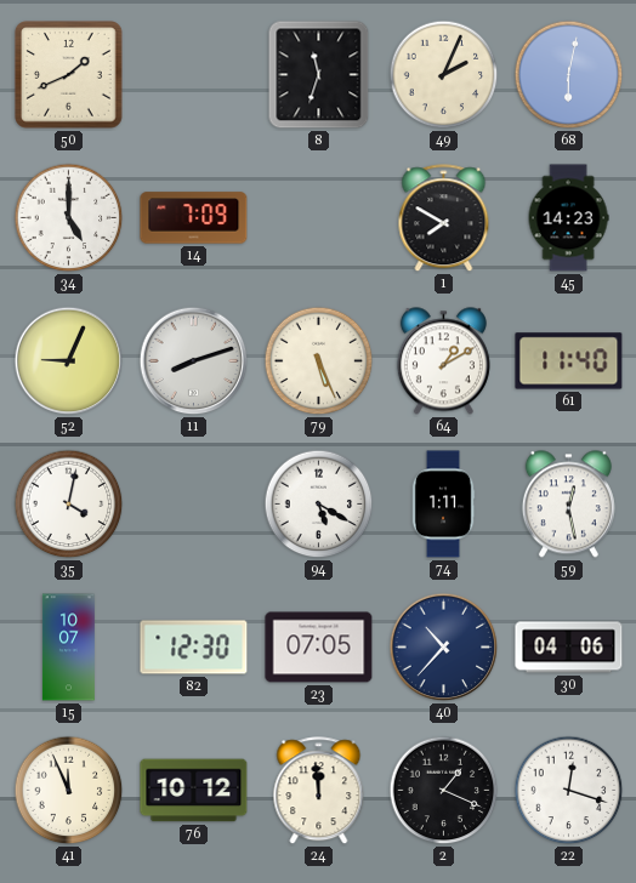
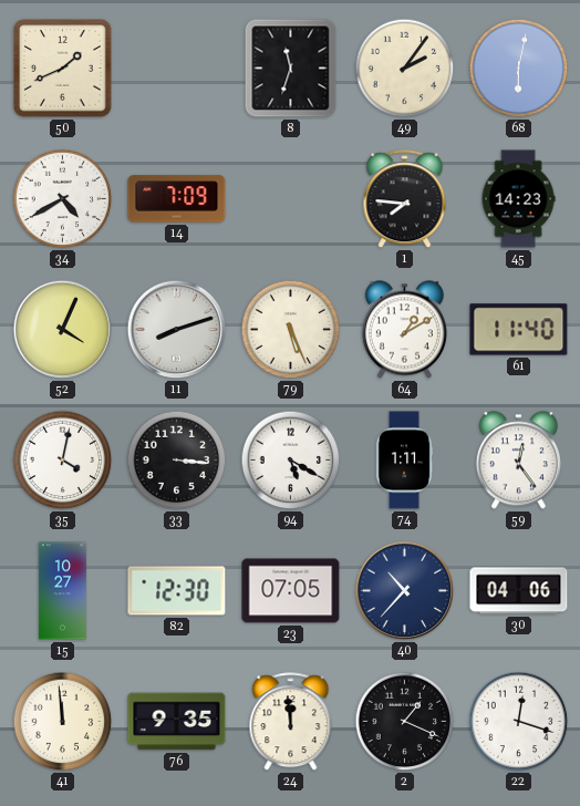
49: 2:04 -> 2:06 (405, 69)
34: 5:00 -> 4:40 (63, 199)
1: 7:50 -> 7:46 (405, 199)
52: 9:04 -> 4:04 (63, 330)
33: none -> 3:16 (177, 461)
59: 12:28 -> 12:24 (518, 461)
15: 10:07 -> 10:27 (62, 591)
41: 11:56 -> 11:59 (63, 722)
76: 10:12 -> 9:35 (177, 722)
